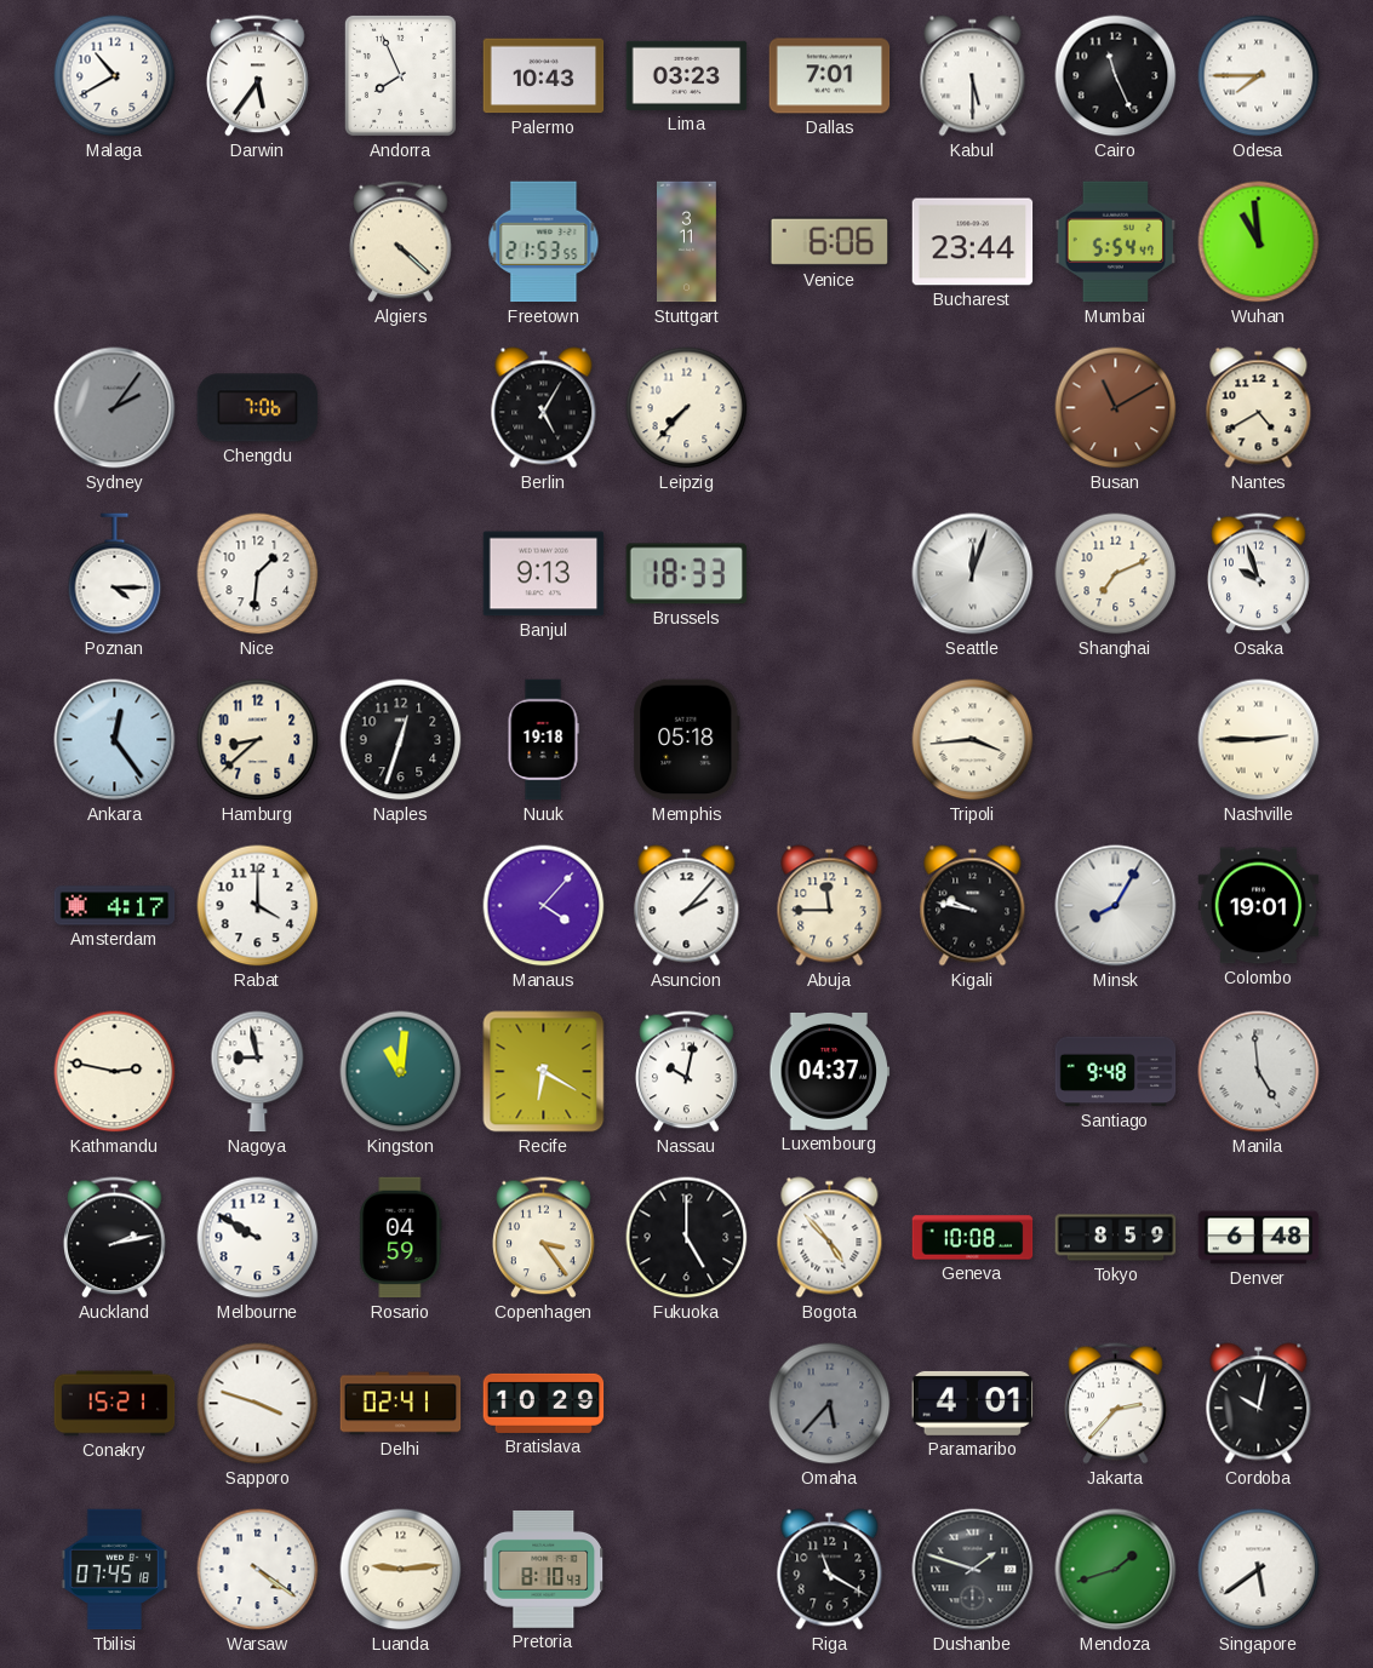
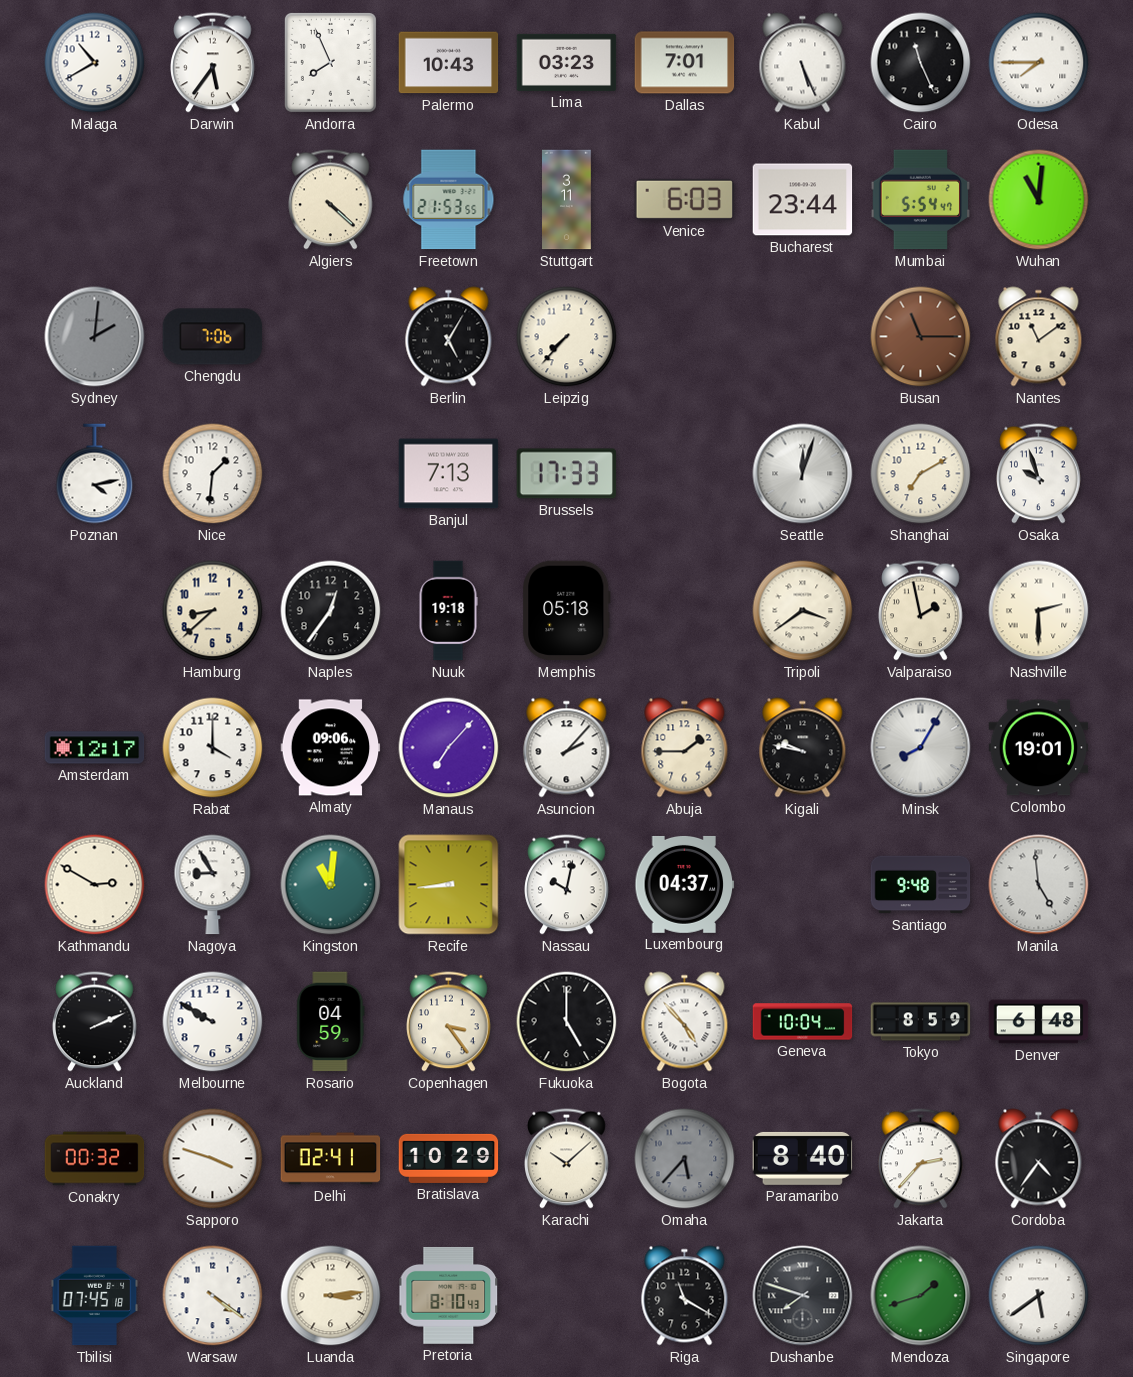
Kabul: 5:30 -> 5:26 (803, 63)
Venice: 6:06 -> 6:03 (685, 199)
Wuhan: 10:59 -> 11:01 (1039, 200)
Sydney: 2:06 -> 2:01 (95, 337)
Busan: 11:10 -> 11:15 (921, 337)
Nantes: 4:40 -> 11:09 (1039, 337)
Poznan: 4:15 -> 4:13 (95, 474)
Banjul: 9:13 -> 7:13 (449, 474)
Brussels: 18:33 -> 17:33 (567, 474)
Shanghai: 7:11 -> 7:10 (921, 474)
Ankara: 12:24 -> none (115, 740)
Naples: 12:33 -> 12:36 (331, 611)
Tripoli: 3:44 -> 3:39 (803, 611)
Valparaiso: none -> 1:58 (921, 611)
Nashville: 2:45 -> 2:30 (1039, 611)
Amsterdam: 4:17 -> 12:17 (95, 748)
Almaty: none -> 09:06 (331, 748)
Manaus: 4:07 -> 7:07 (449, 748)
Abuja: 11:45 -> 1:45 (685, 748)
Kathmandu: 2:47 -> 2:50 (95, 885)
Nagoya: 8:58 -> 8:55 (213, 885)
Recife: 6:20 -> 8:44 (449, 885)
Auckland: 2:13 -> 2:11 (95, 1022)
Geneva: 10:08 -> 10:04 (803, 1022)
Conakry: 15:21 -> 00:32 (95, 1159)
Karachi: none -> 10:08 (567, 1159)
Paramaribo: 4:01 -> 8:40 (803, 1158)
Cordoba: 10:02 -> 4:36 (1039, 1159)
Luanda: 9:14 -> 3:14 (331, 1296)
Dushanbe: 1:48 -> 7:48 (803, 1296)
